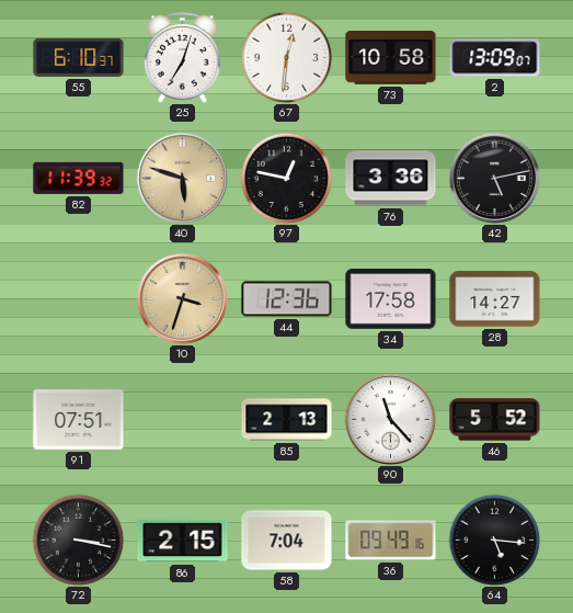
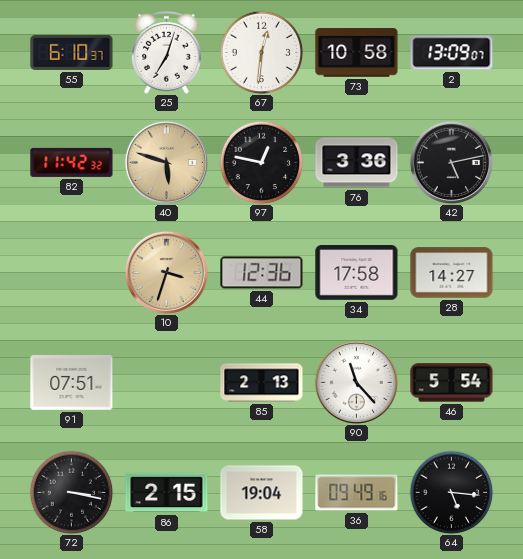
82: 11:39 -> 11:42 (72, 162)
46: 5:52 -> 5:54 (452, 383)
58: 7:04 -> 19:04 (262, 493)
